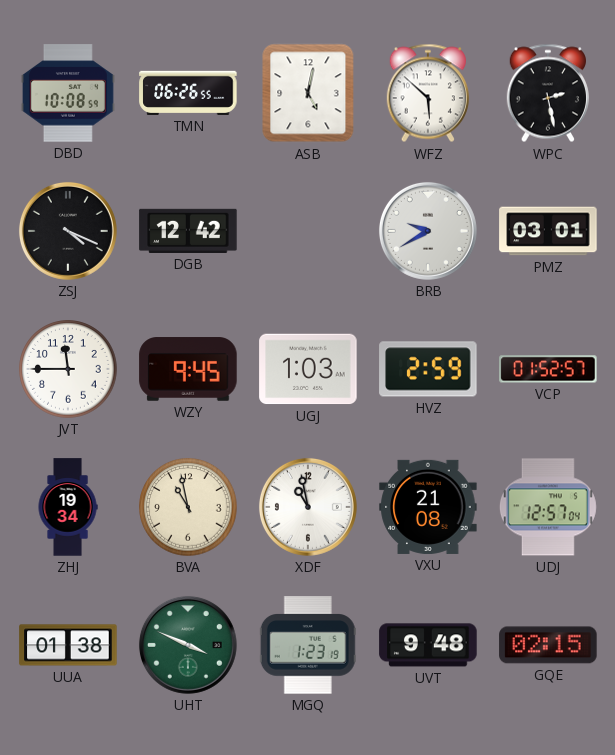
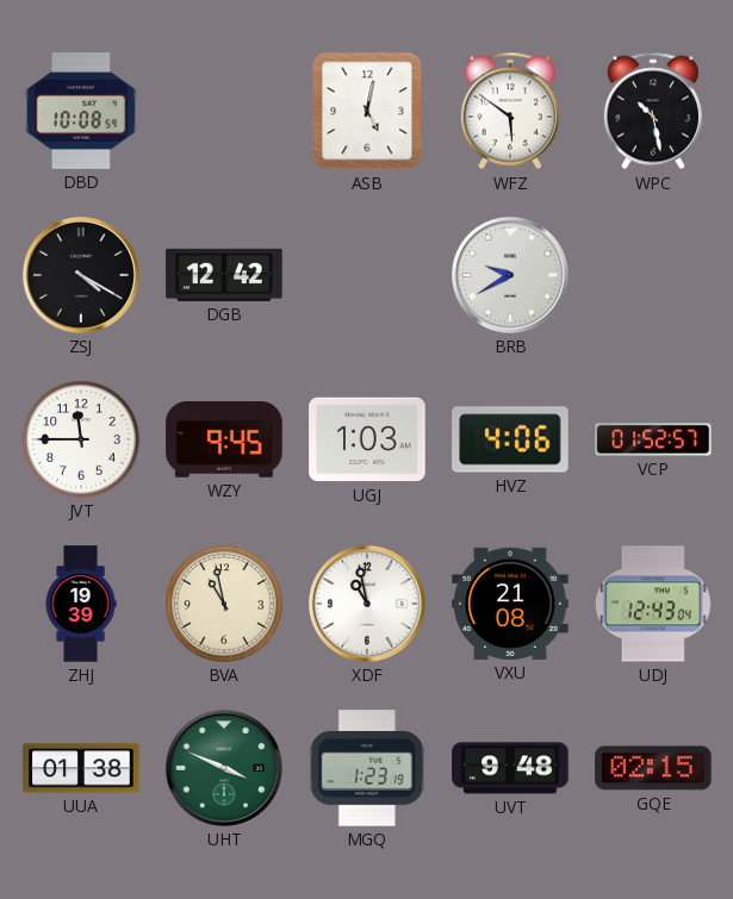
TMN: 06:26 -> none (188, 93)
WFZ: 5:52 -> 5:51 (510, 111)
WPC: 2:28 -> 10:28 (653, 111)
ZSJ: 4:19 -> 4:20 (81, 275)
PMZ: 03:01 -> none (548, 231)
HVZ: 2:59 -> 4:06 (510, 439)
ZHJ: 19:34 -> 19:39 (81, 604)
UDJ: 12:57 -> 12:43 (653, 604)
